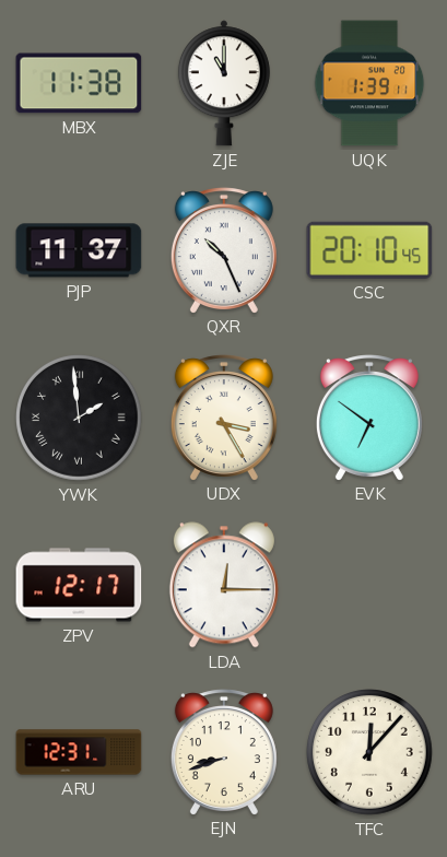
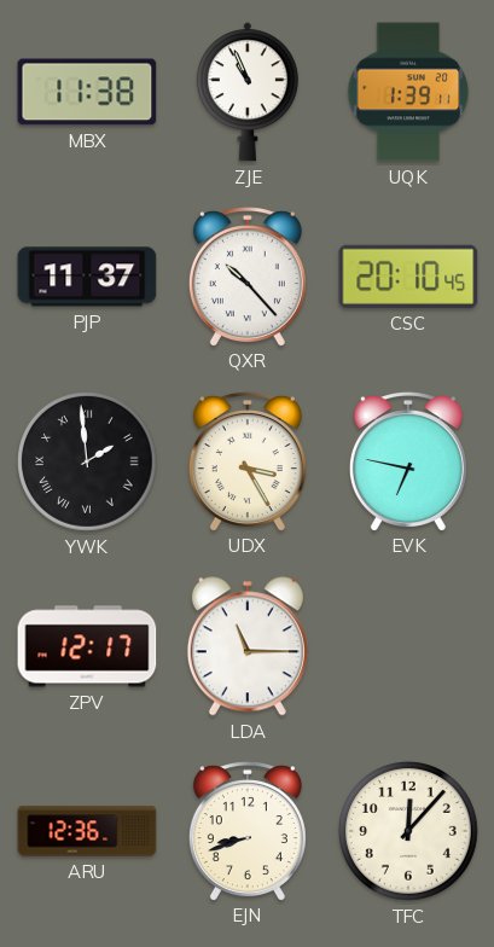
ZJE: 11:00 -> 10:56 (248, 92)
QXR: 10:26 -> 10:23 (248, 277)
EVK: 6:51 -> 6:47 (408, 461)
LDA: 12:15 -> 11:15 (248, 646)
ARU: 12:31 -> 12:36 (87, 831)
